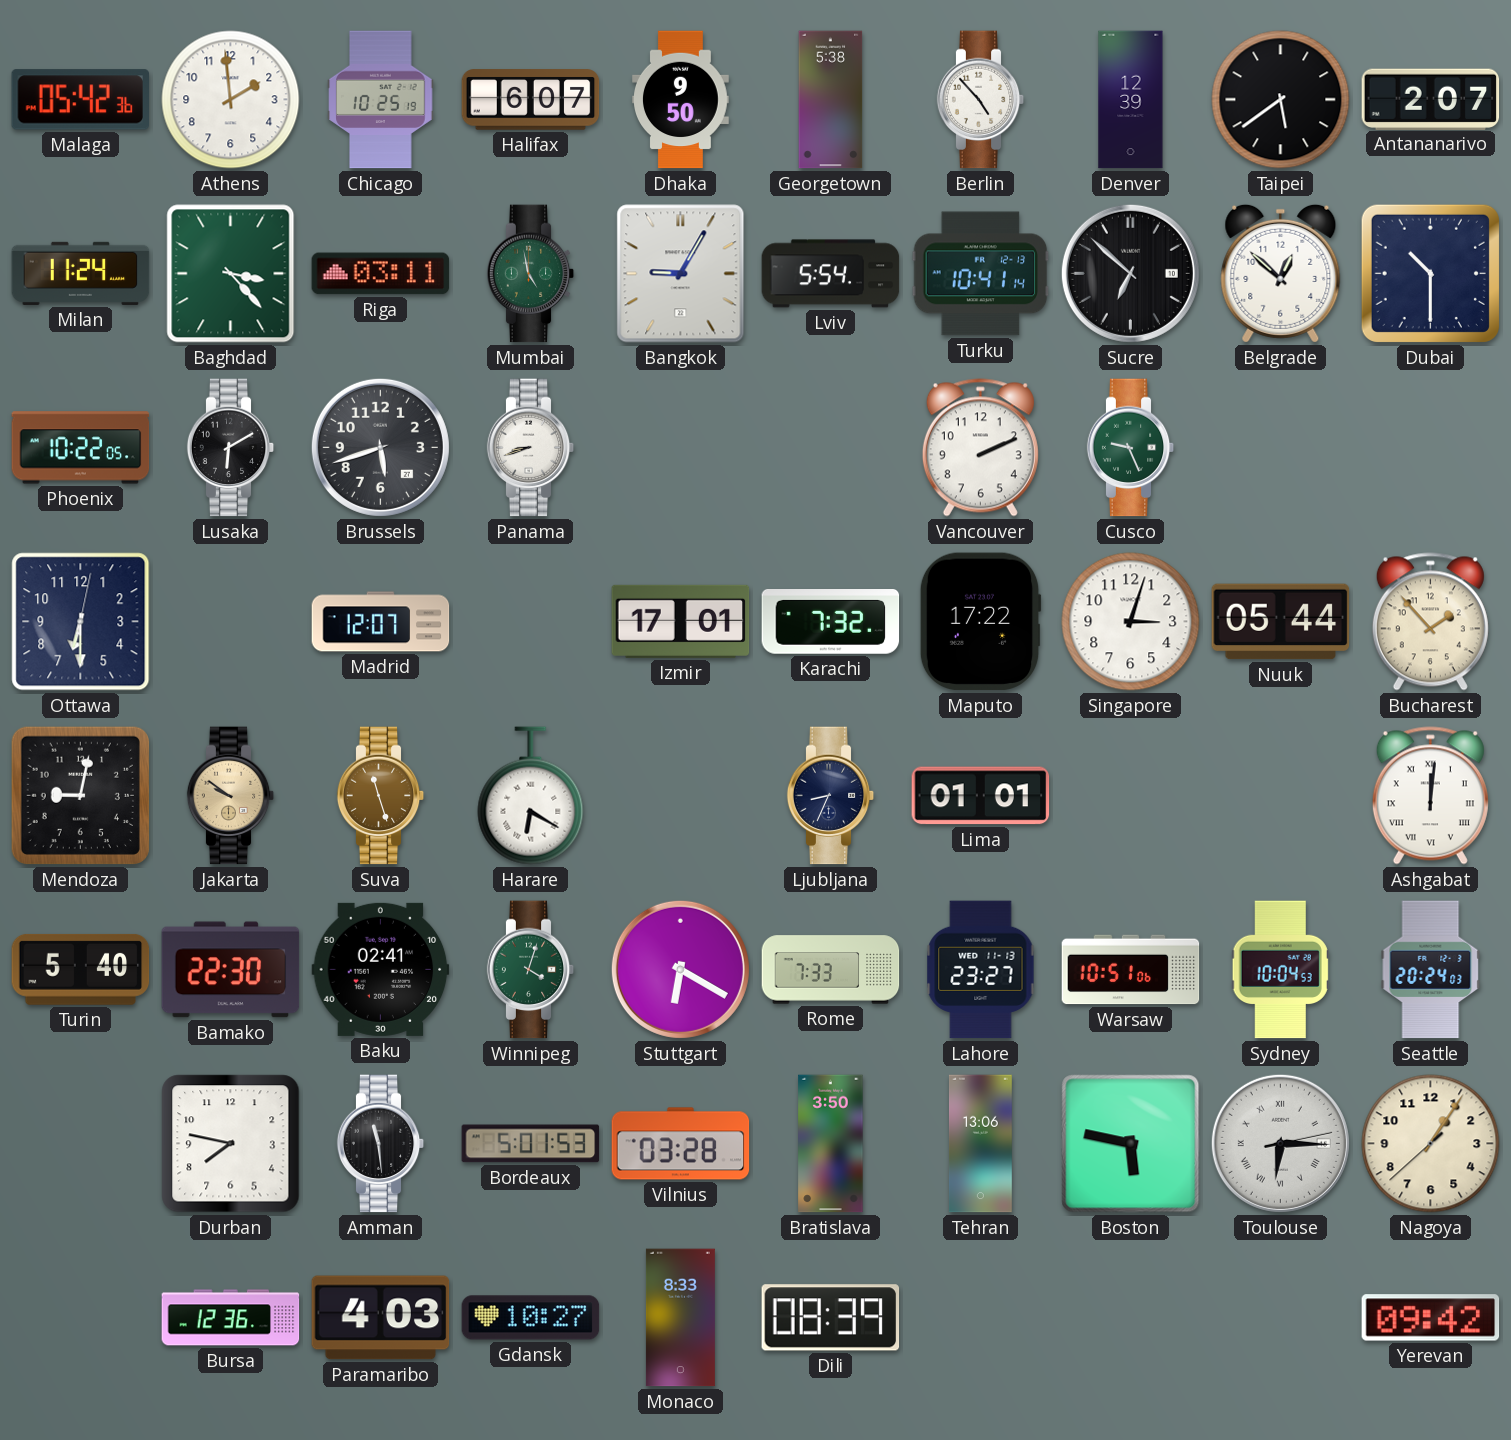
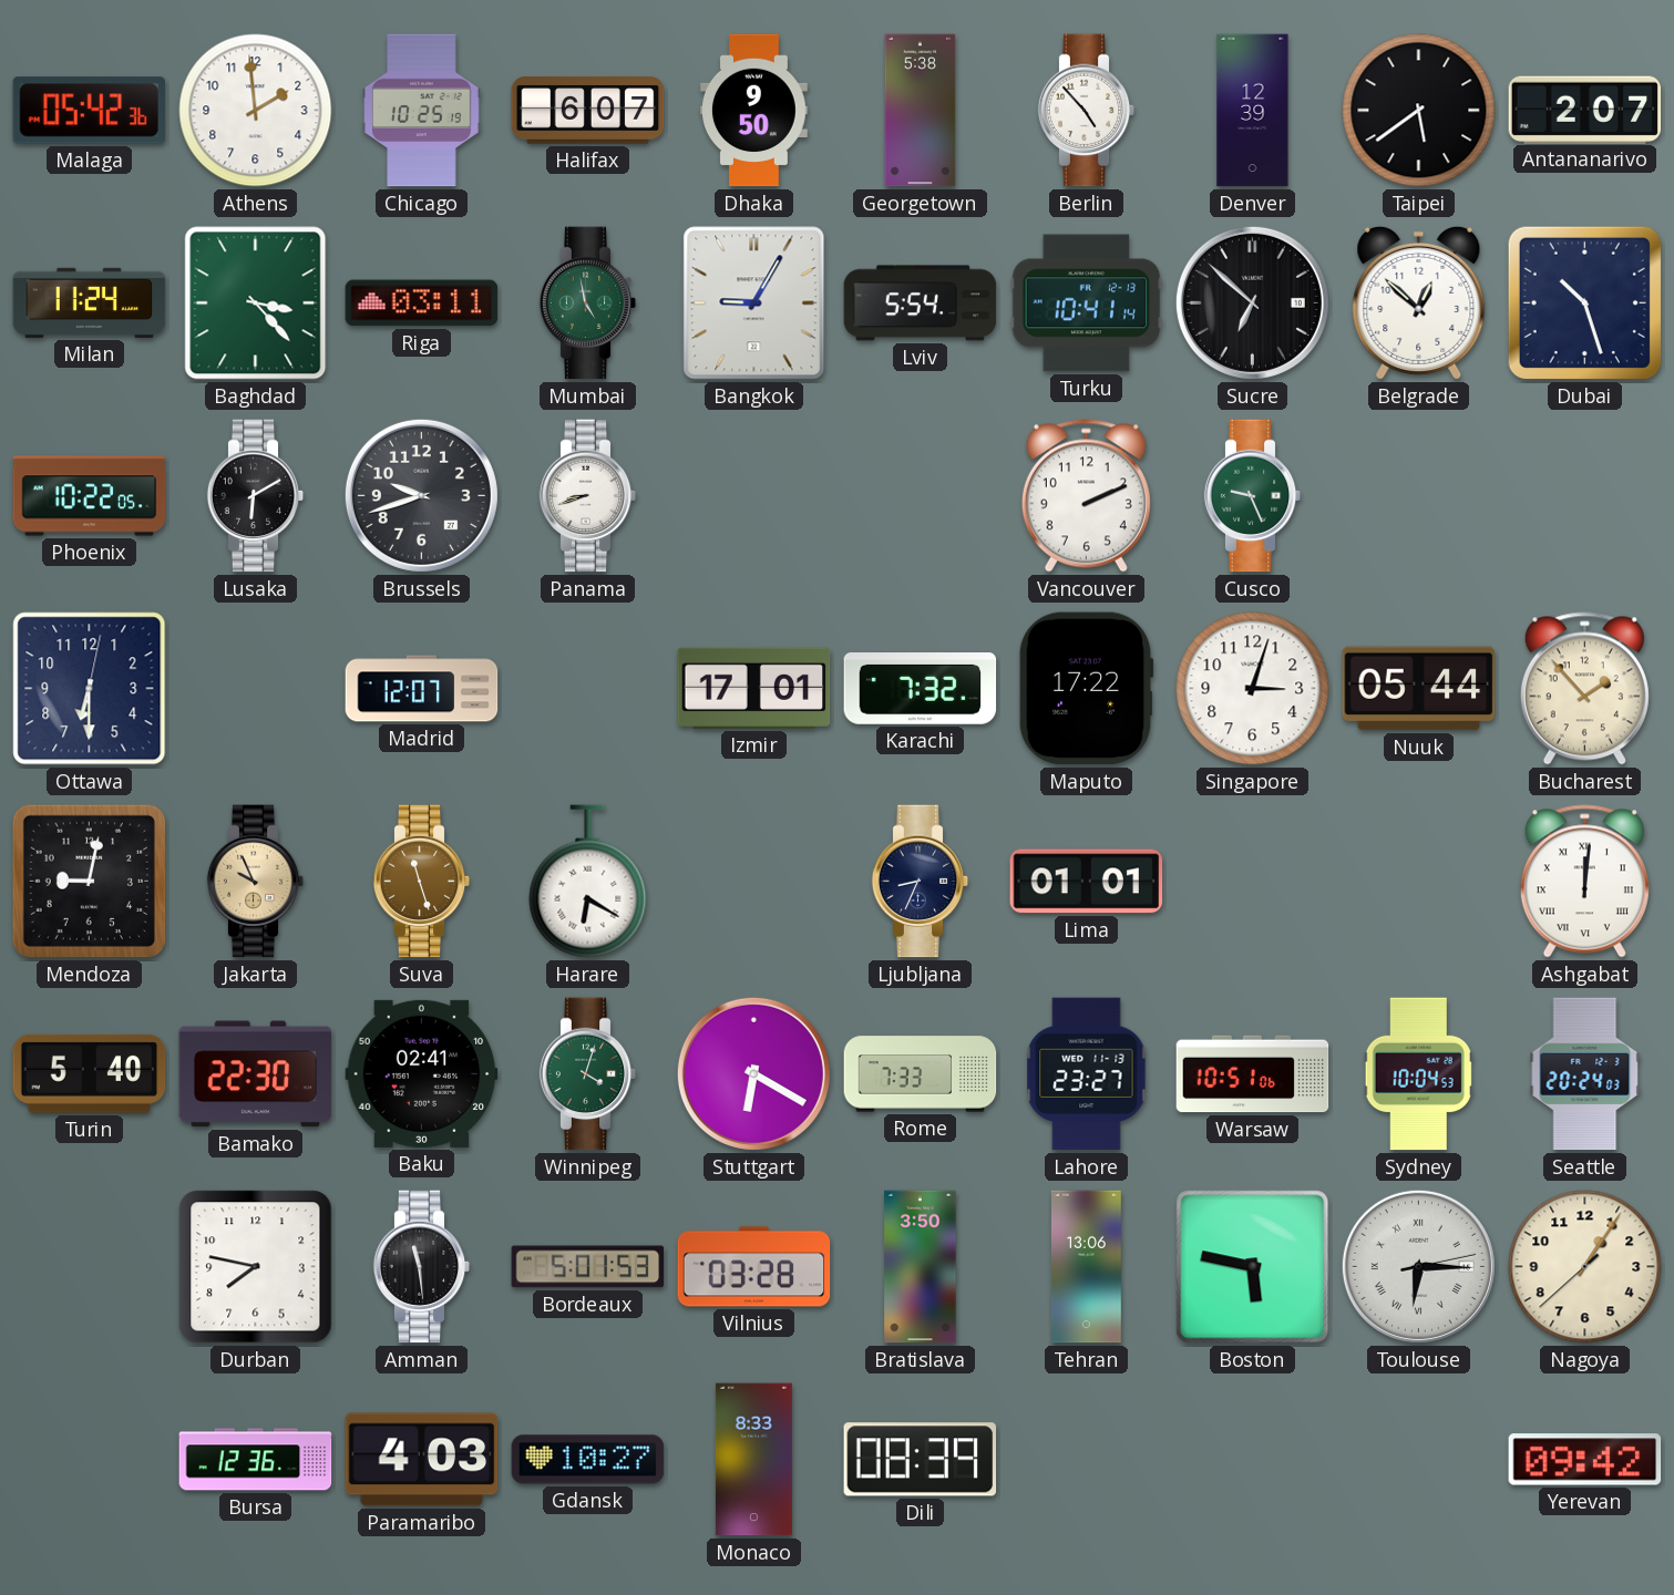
Dubai: 10:30 -> 10:27 (1584, 302)
Brussels: 5:42 -> 9:42 (421, 495)
Jakarta: 9:51 -> 9:56 (256, 882)
